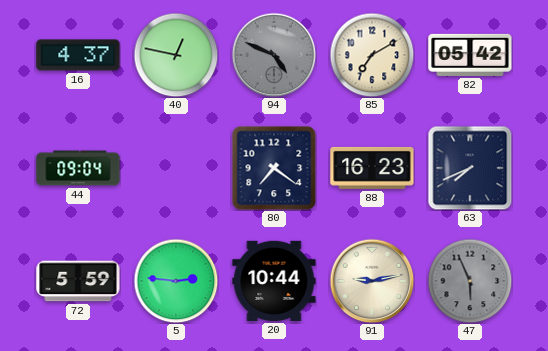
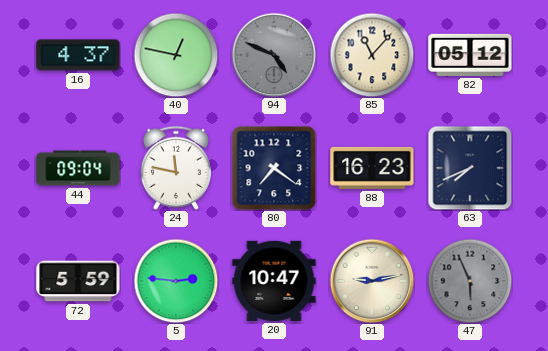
85: 7:10 -> 11:07 (372, 55)
82: 05:42 -> 05:12 (470, 55)
24: none -> 11:47 (176, 168)
20: 10:44 -> 10:47 (274, 281)
